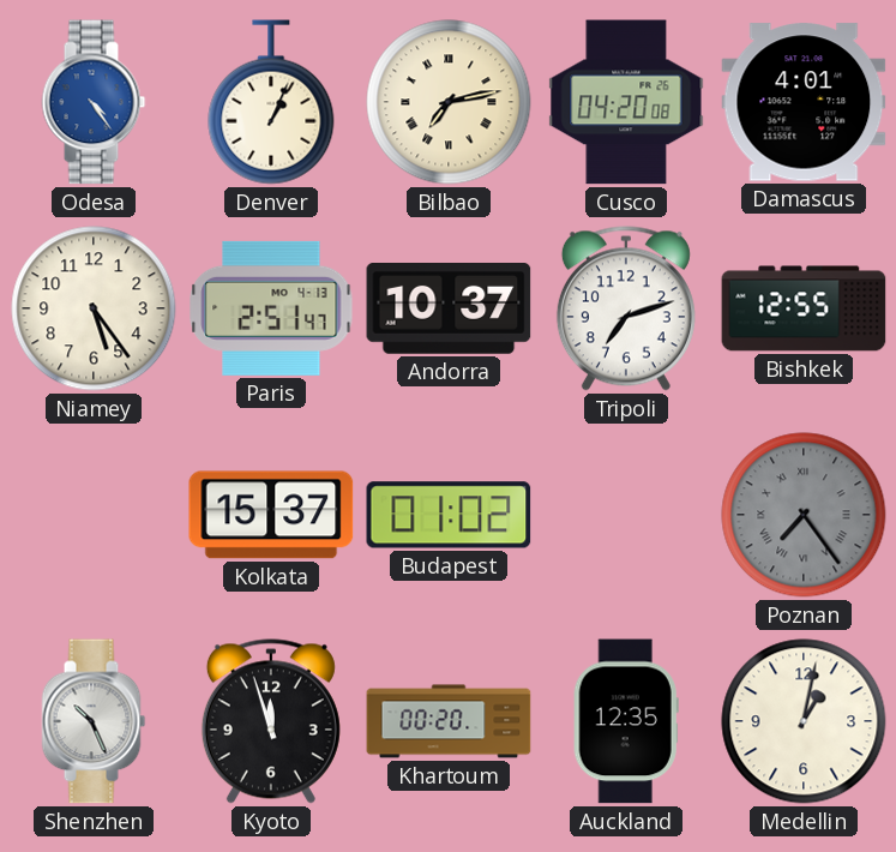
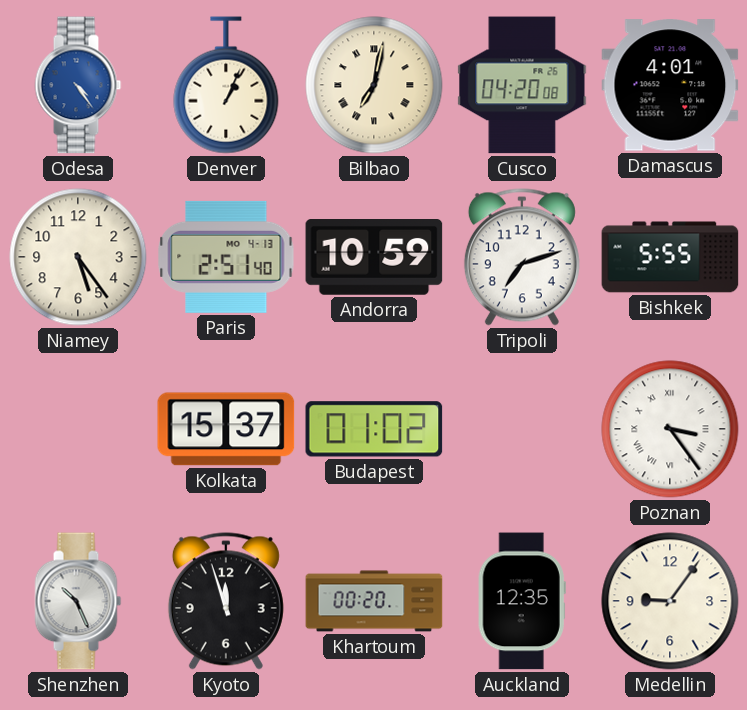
Bilbao: 7:13 -> 7:02 (374, 85)
Paris: 2:51:47 -> 2:51:40 (226, 257)
Andorra: 10:37 -> 10:59 (374, 258)
Bishkek: 12:55 -> 5:55 (670, 257)
Poznan: 7:24 -> 3:24 (670, 429)
Poznan dial: grey -> white (670, 429)
Medellin: 1:02 -> 9:06 (670, 601)
